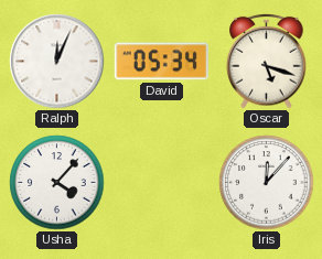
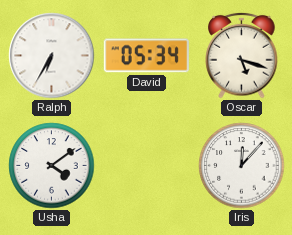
Ralph: 12:04 -> 6:35 (52, 56)
Usha: 4:07 -> 4:09 (52, 166)
